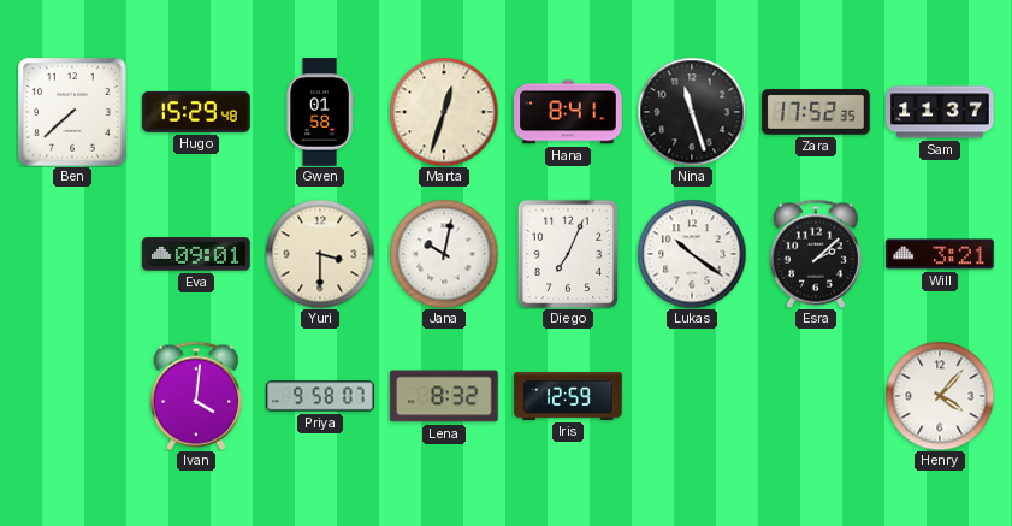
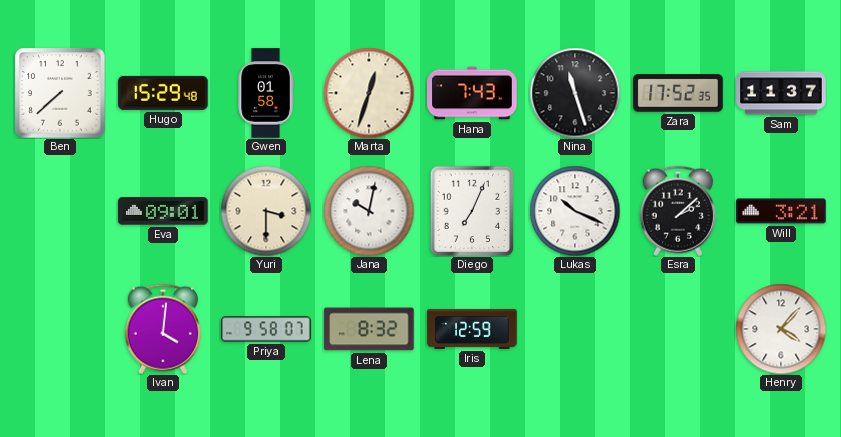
Hana: 8:41 -> 7:43 (472, 93)
Lukas: 10:21 -> 10:19 (575, 211)
